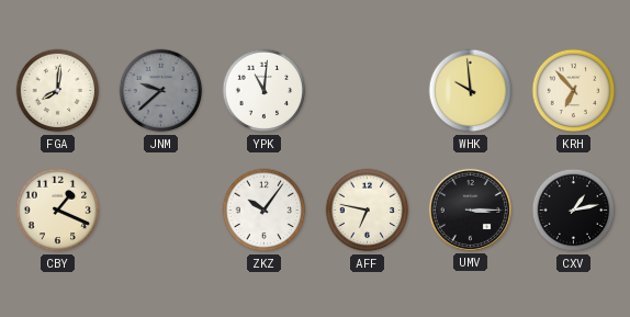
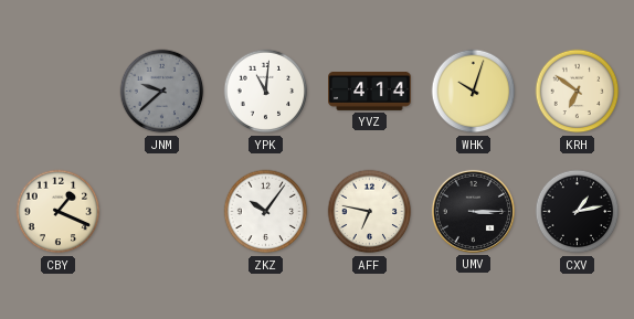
FGA: 8:01 -> none (58, 91)
YVZ: none -> 4:14 (370, 91)
WHK: 9:59 -> 10:03 (474, 92)
KRH: 6:53 -> 6:51 (578, 92)
